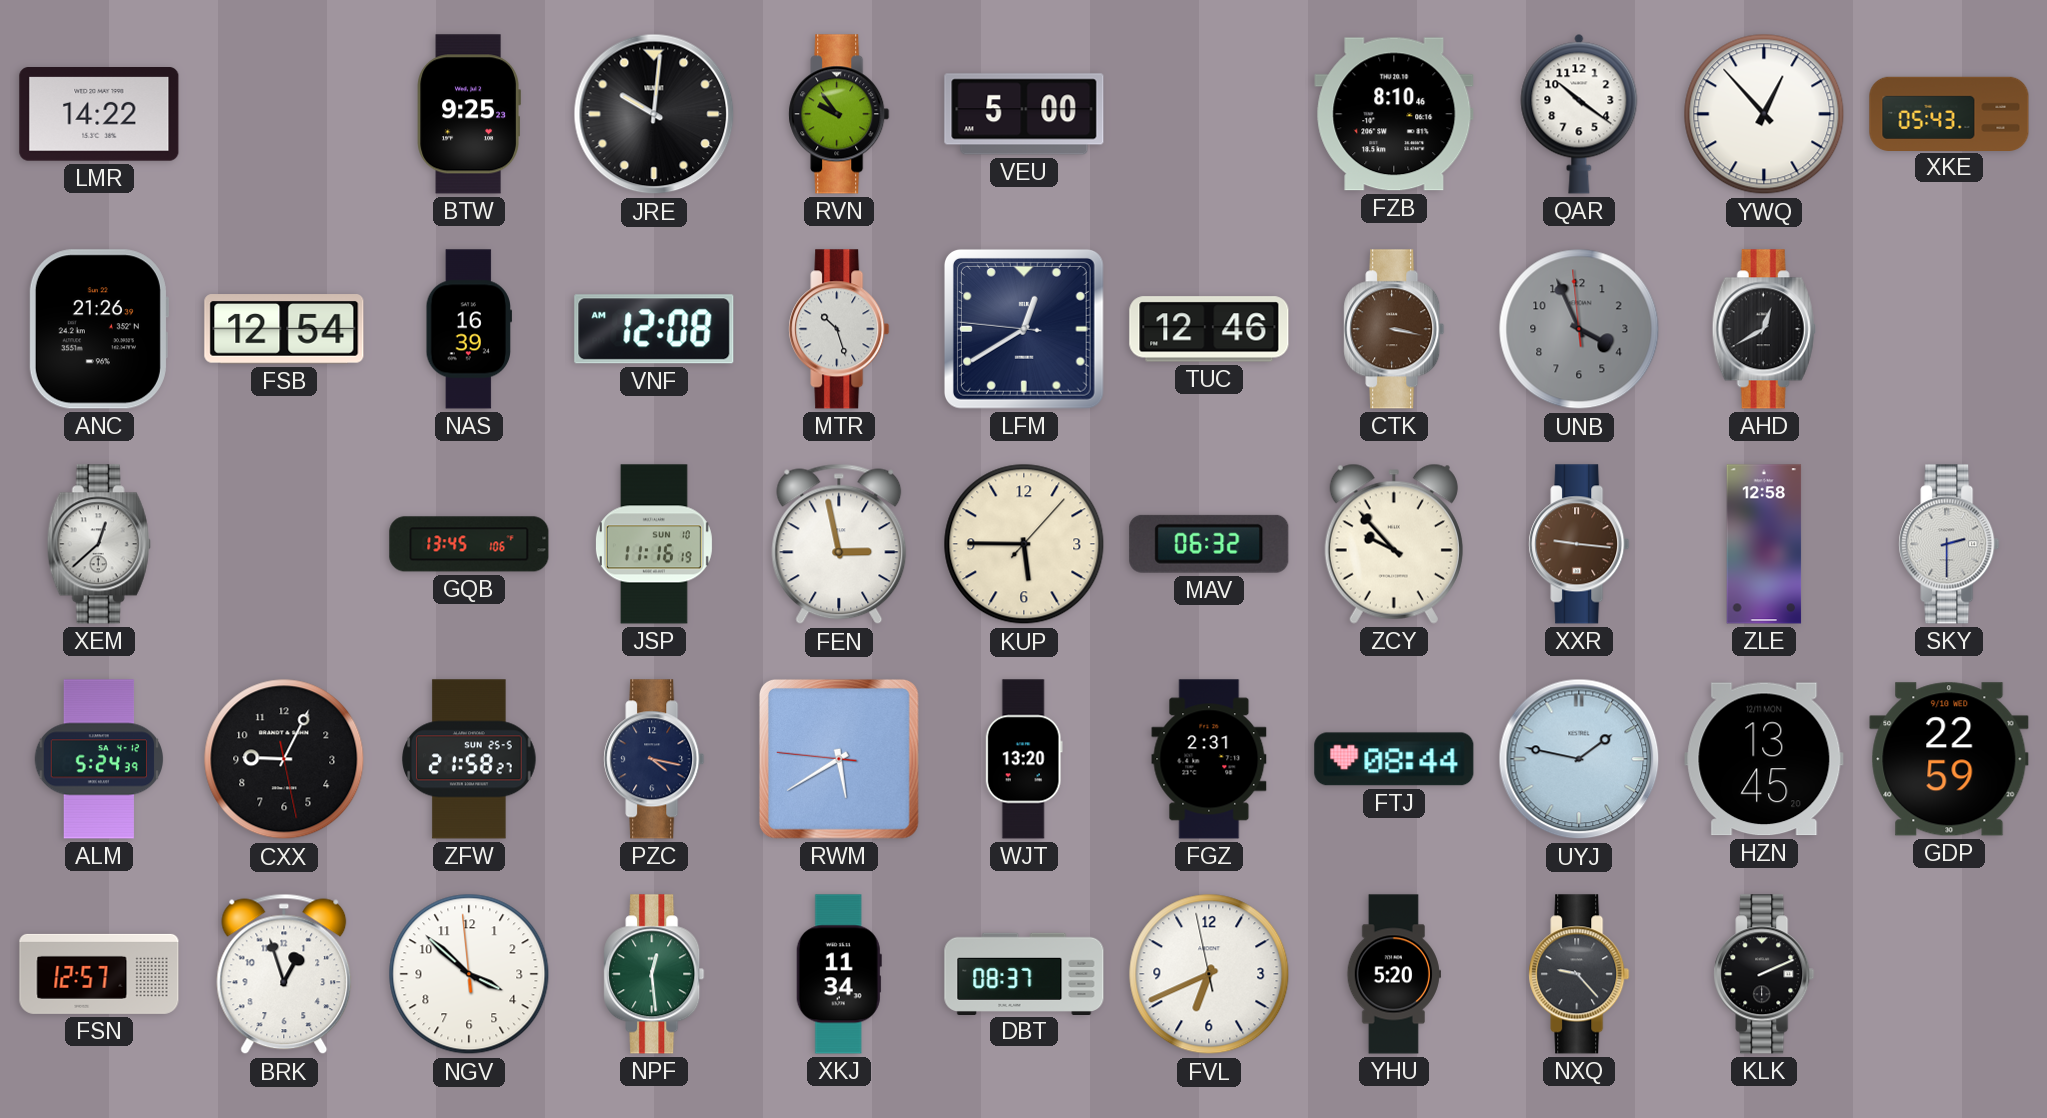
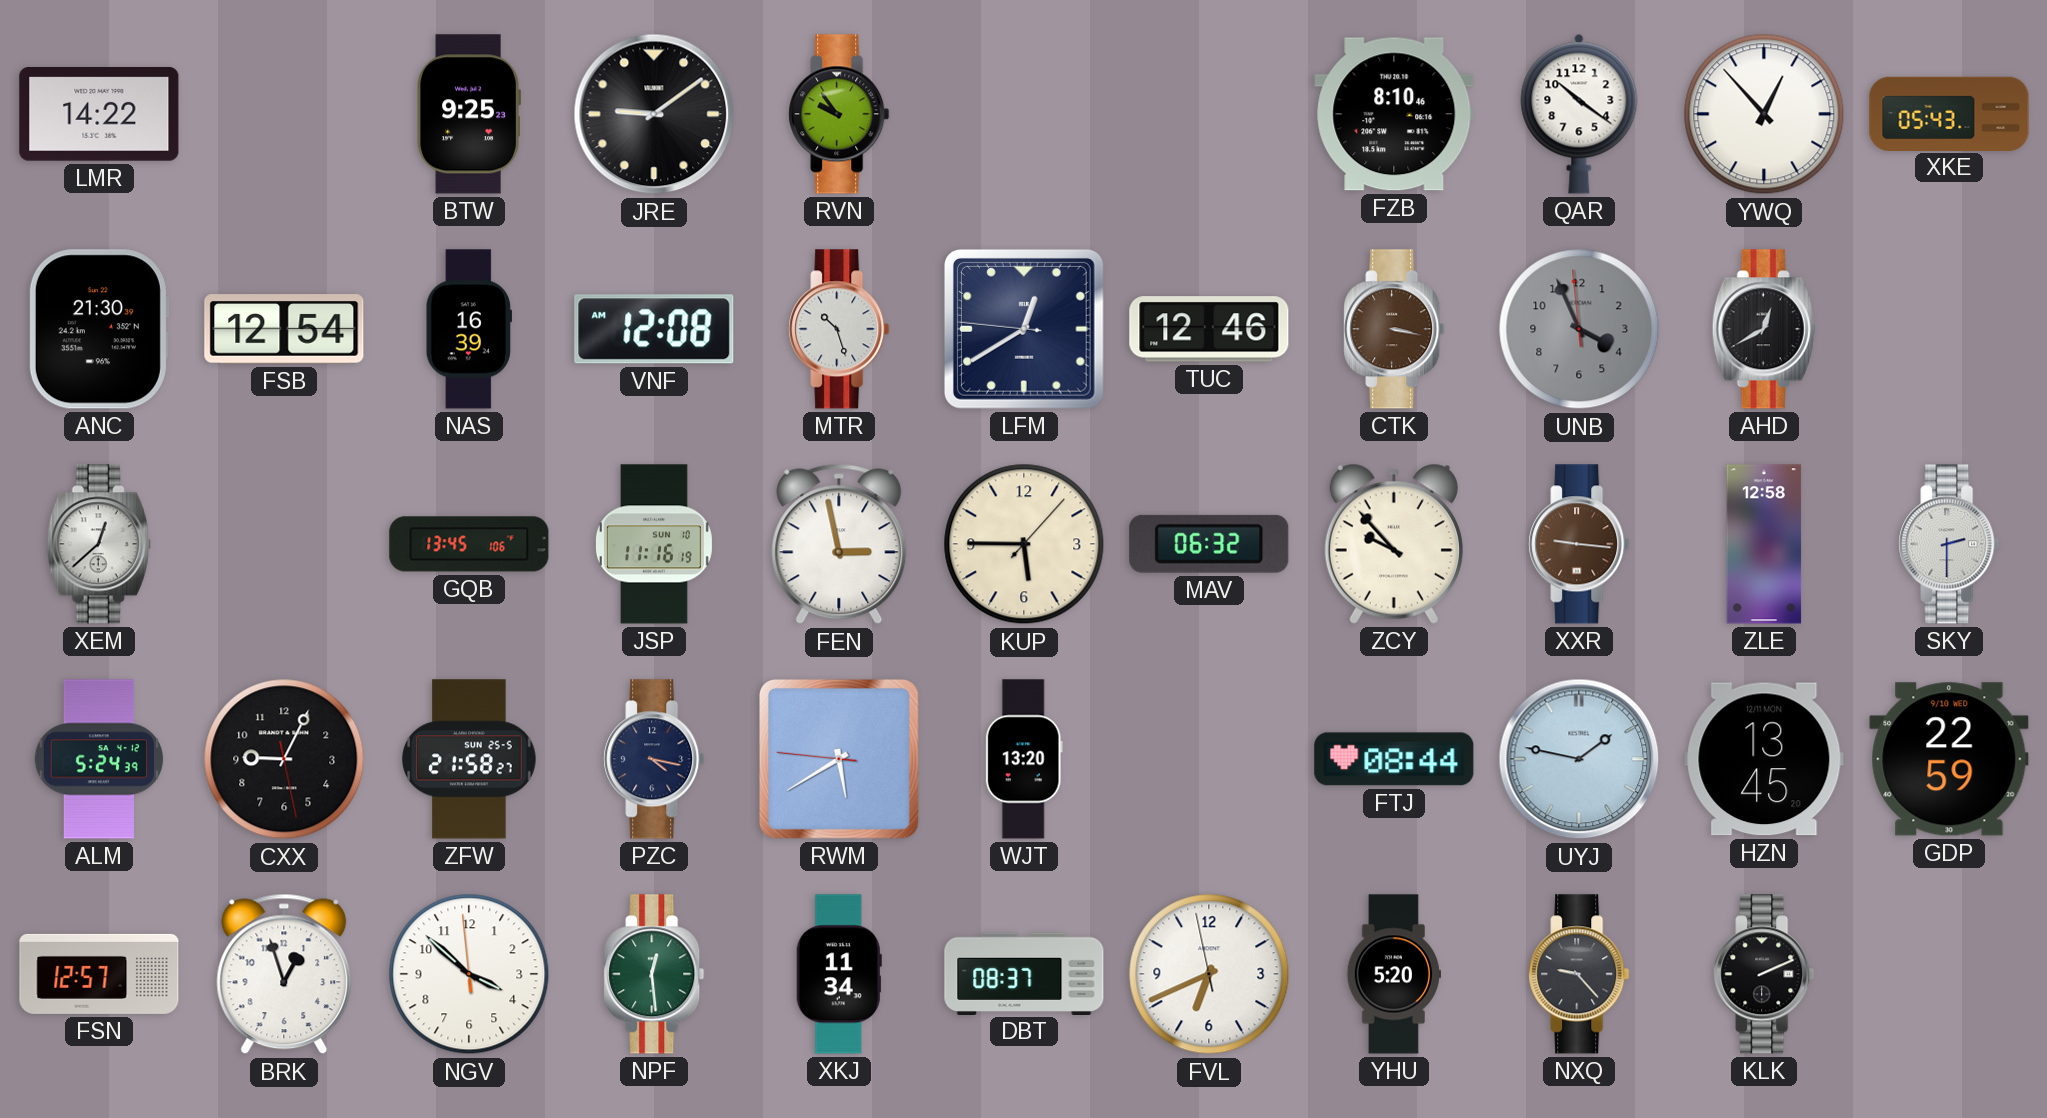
JRE: 10:01 -> 9:09 (654, 114)
VEU: 5:00 -> none (1024, 114)
ANC: 21:26 -> 21:30 (98, 329)
FGZ: 2:31 -> none (1209, 759)
